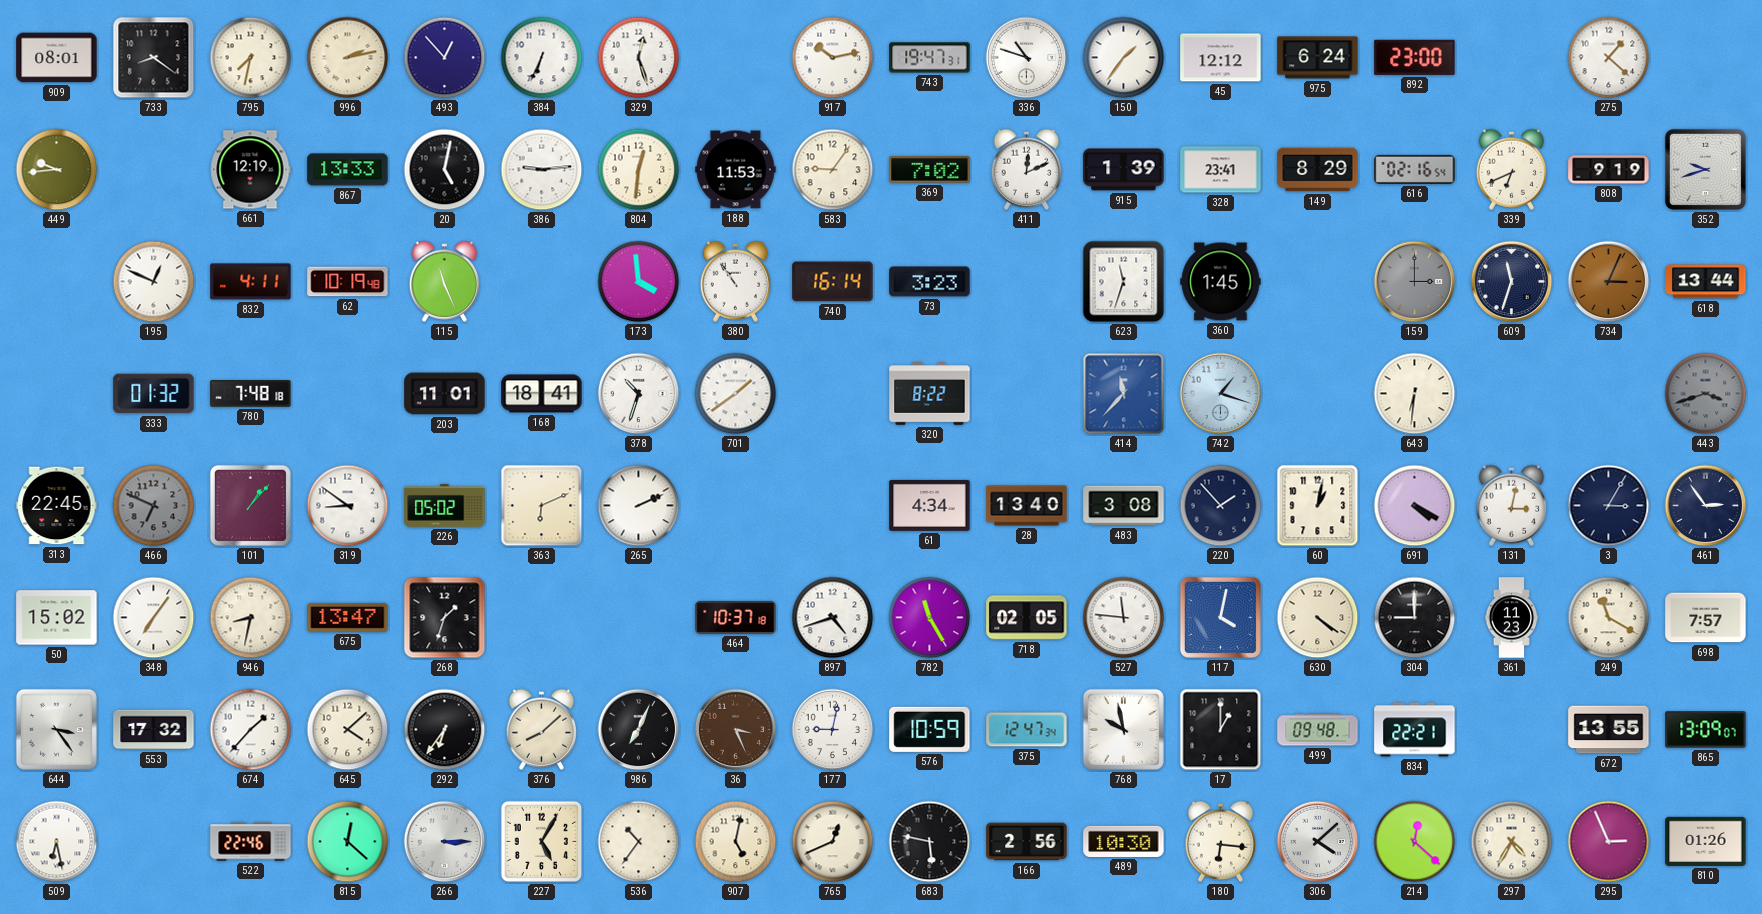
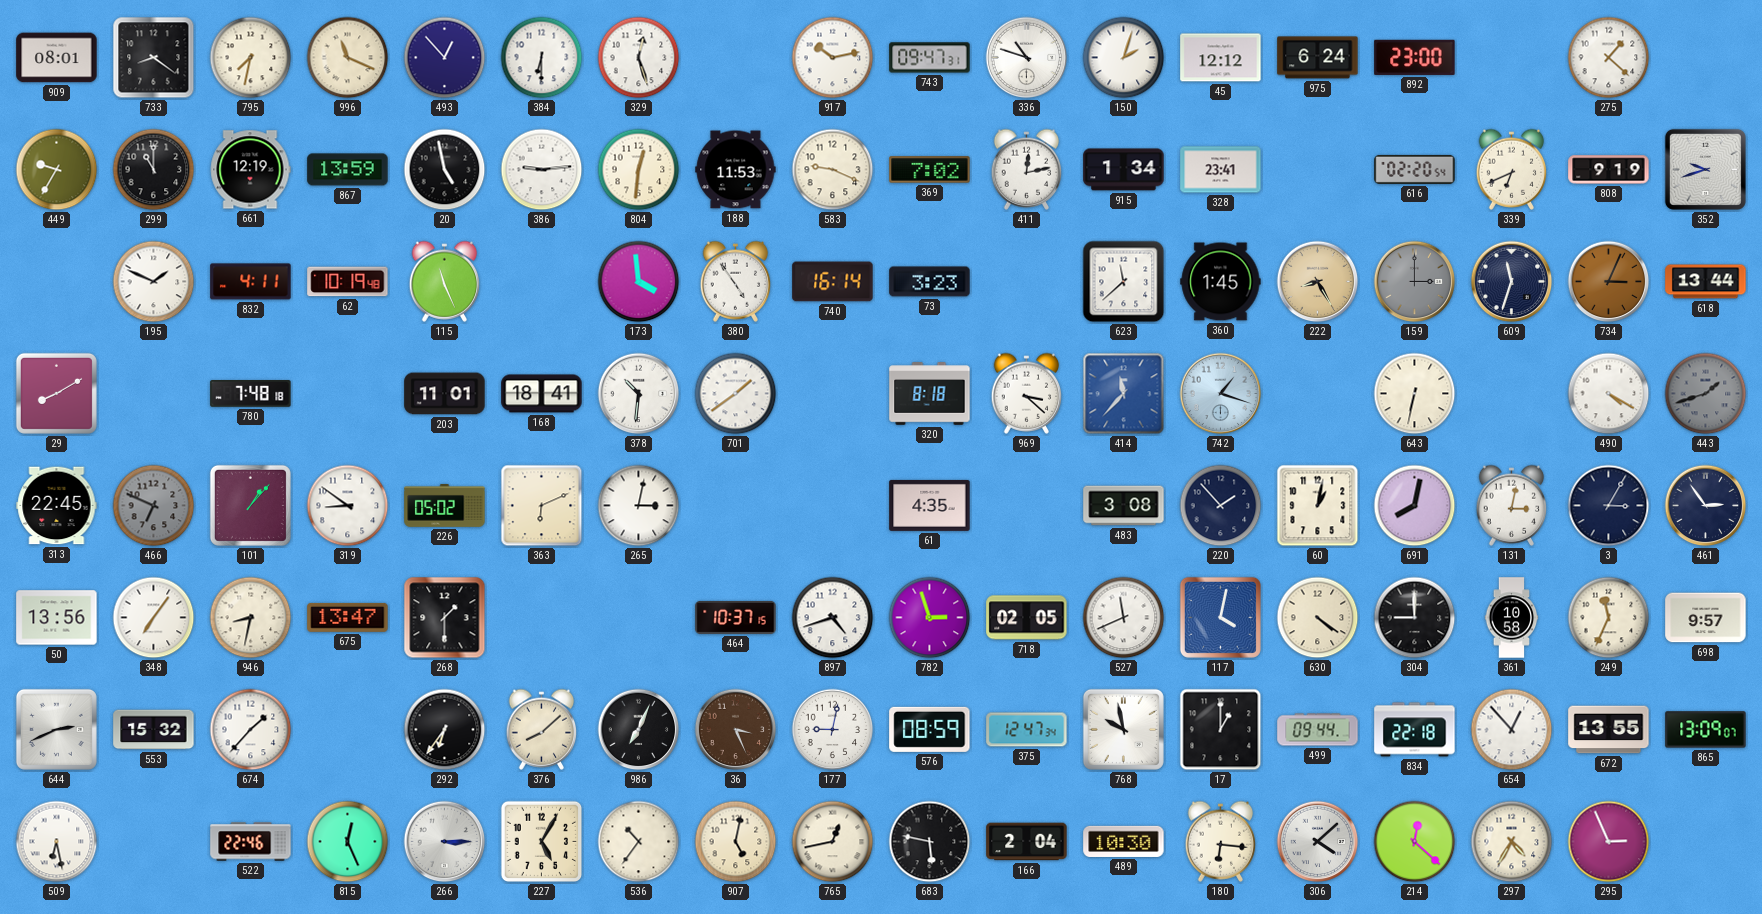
996: 2:13 -> 11:19 (348, 58)
384: 6:34 -> 6:30 (542, 58)
743: 19:47 -> 09:47 (930, 58)
150: 1:36 -> 2:03 (1124, 58)
449: 9:44 -> 9:35 (57, 170)
299: none -> 11:00 (154, 170)
867: 13:33 -> 13:59 (348, 170)
20: 5:02 -> 4:58 (445, 170)
583: 9:06 -> 9:19 (833, 170)
411: 12:11 -> 12:13 (1027, 169)
915: 1:39 -> 1:34 (1124, 170)
149: 8:29 -> none (1318, 170)
616: 02:16 -> 02:20 (1415, 169)
195: 12:49 -> 1:49 (154, 282)
380: 10:54 -> 4:54 (736, 281)
623: 11:33 -> 11:38 (1124, 282)
222: none -> 8:25 (1318, 282)
29: none -> 8:10 (56, 393)
333: 01:32 -> none (154, 394)
378: 10:33 -> 10:31 (639, 394)
320: 8:22 -> 8:18 (930, 394)
969: none -> 3:22 (1027, 393)
643: 6:31 -> 6:32 (1415, 394)
490: none -> 4:20 (1609, 394)
443: 3:42 -> 1:42 (1706, 394)
265: 2:11 -> 3:02 (639, 506)
61: 4:34 -> 4:35 (930, 505)
28: 13:40 -> none (1027, 506)
691: 4:20 -> 8:02 (1415, 506)
50: 15:02 -> 13:56 (57, 618)
268: 1:33 -> 1:30 (445, 618)
464: 10:37:18 -> 10:37:15 (736, 617)
782: 11:25 -> 2:57 (930, 618)
527: 11:46 -> 11:41 (1124, 618)
361: 11:23 -> 10:58 (1512, 618)
249: 11:20 -> 11:34 (1609, 618)
698: 7:57 -> 9:57 (1706, 618)
644: 3:24 -> 2:41 (56, 729)
553: 17:32 -> 15:32 (154, 730)
645: 4:08 -> none (348, 730)
576: 10:59 -> 08:59 (930, 729)
499: 09:48 -> 09:44 (1318, 730)
834: 22:21 -> 22:18 (1415, 730)
654: none -> 12:53 (1512, 730)
815: 12:22 -> 12:26 (348, 842)
765: 12:41 -> 12:43 (833, 842)
166: 2:56 -> 2:04 (1027, 842)
810: 01:26 -> none (1706, 841)
